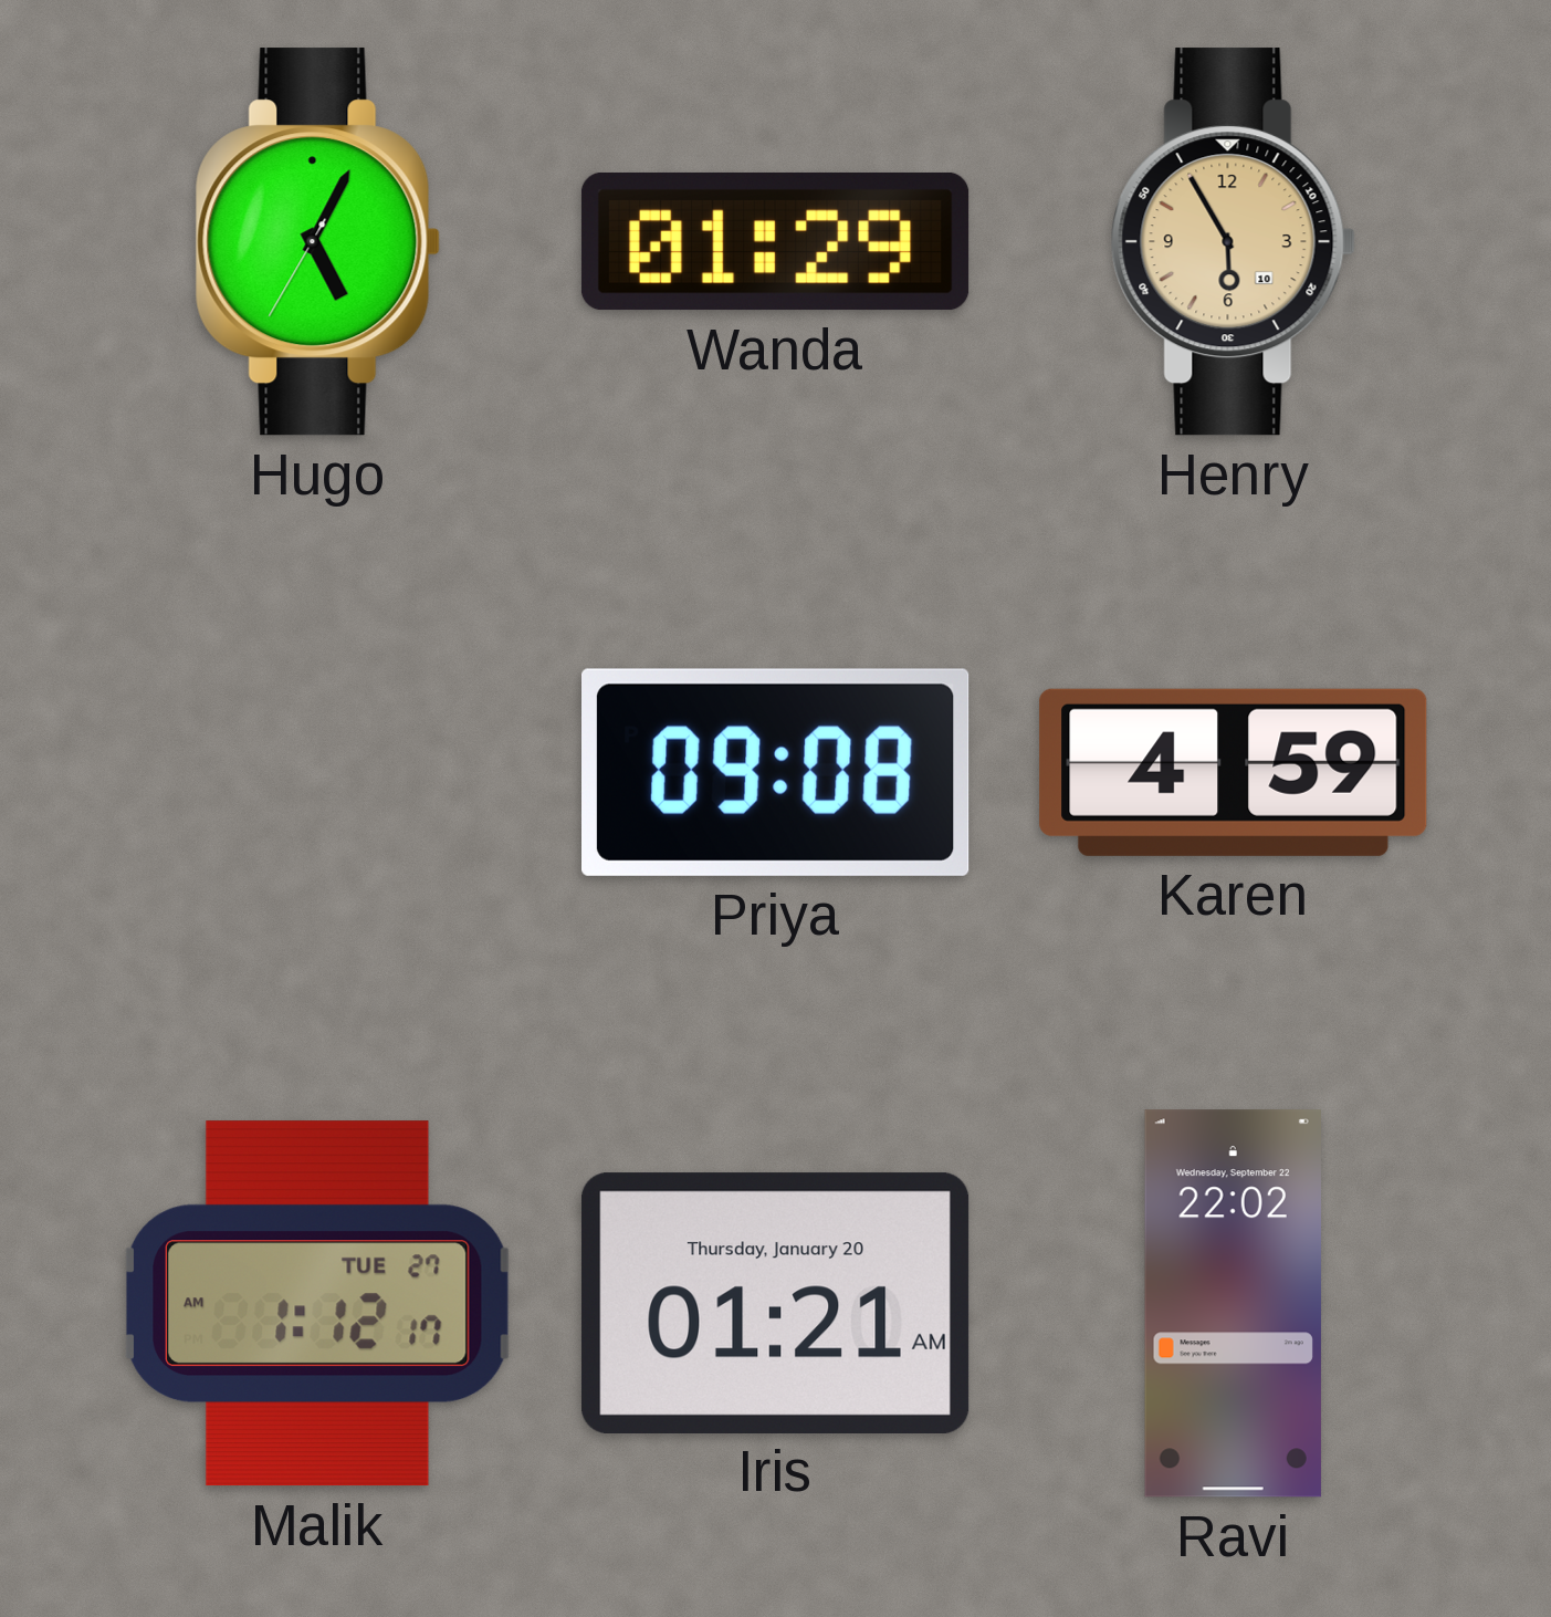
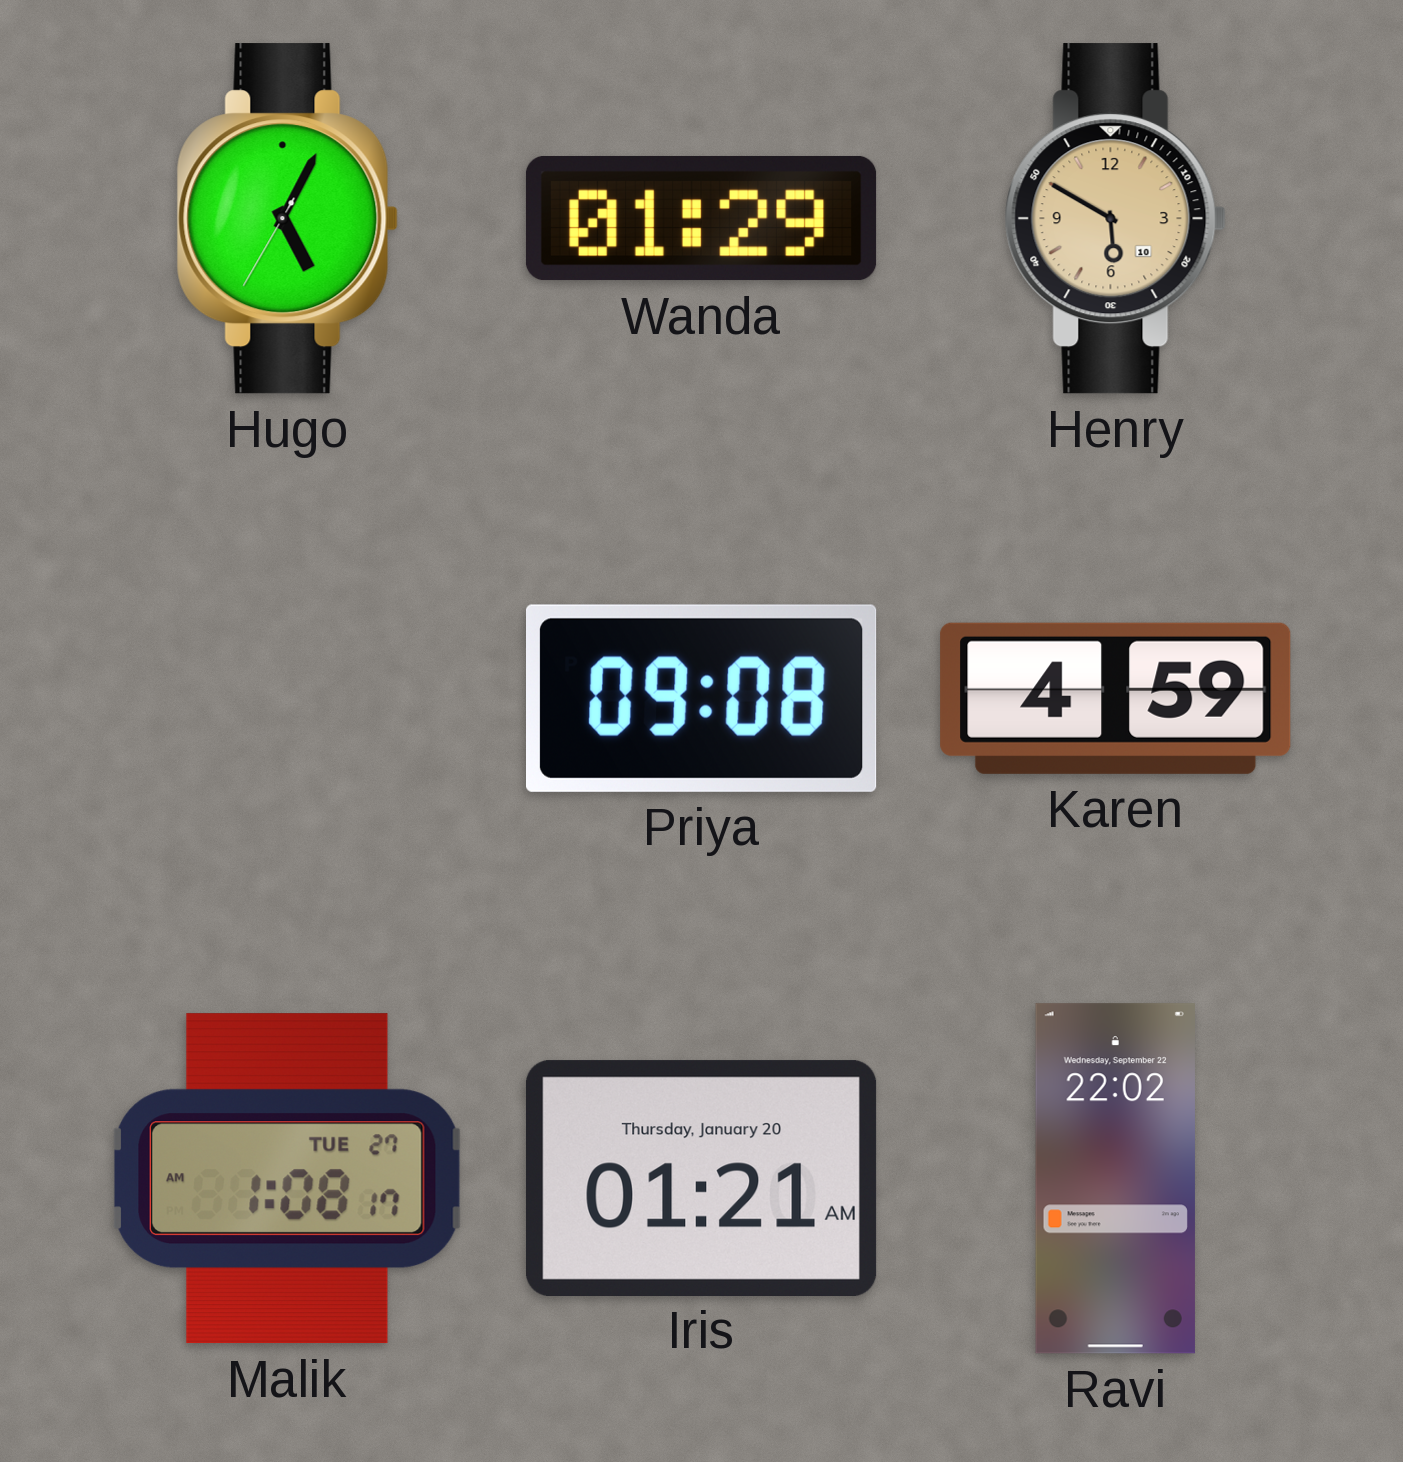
Henry: 5:55 -> 5:50 (1115, 219)
Malik: 1:12 -> 1:08 (287, 1179)
